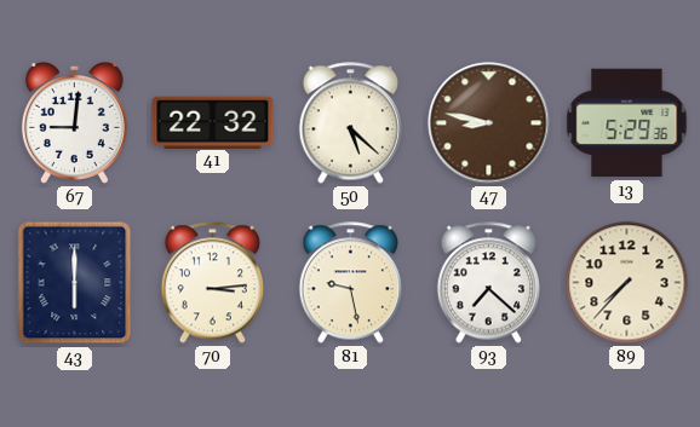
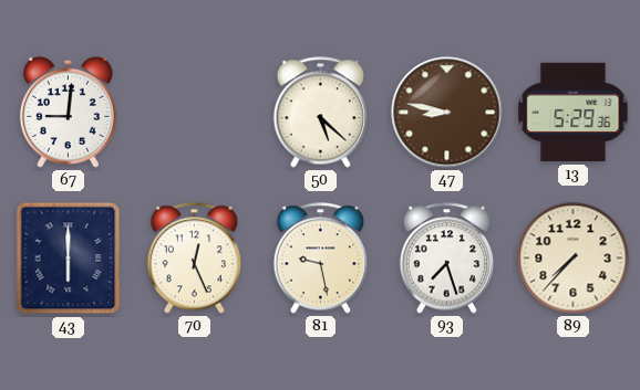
41: 22:32 -> none (213, 122)
70: 3:14 -> 12:26 (194, 259)
93: 7:22 -> 7:27 (446, 259)
